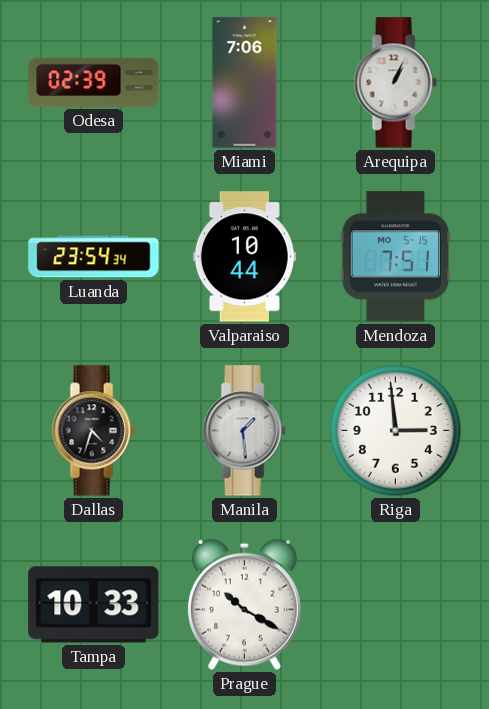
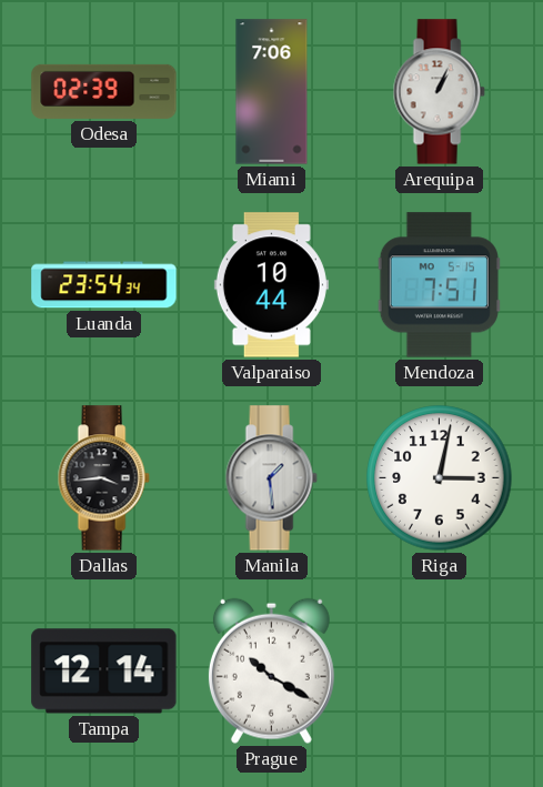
Dallas: 4:33 -> 3:44 (103, 478)
Riga: 2:59 -> 3:02 (440, 478)
Tampa: 10:33 -> 12:14 (104, 672)
